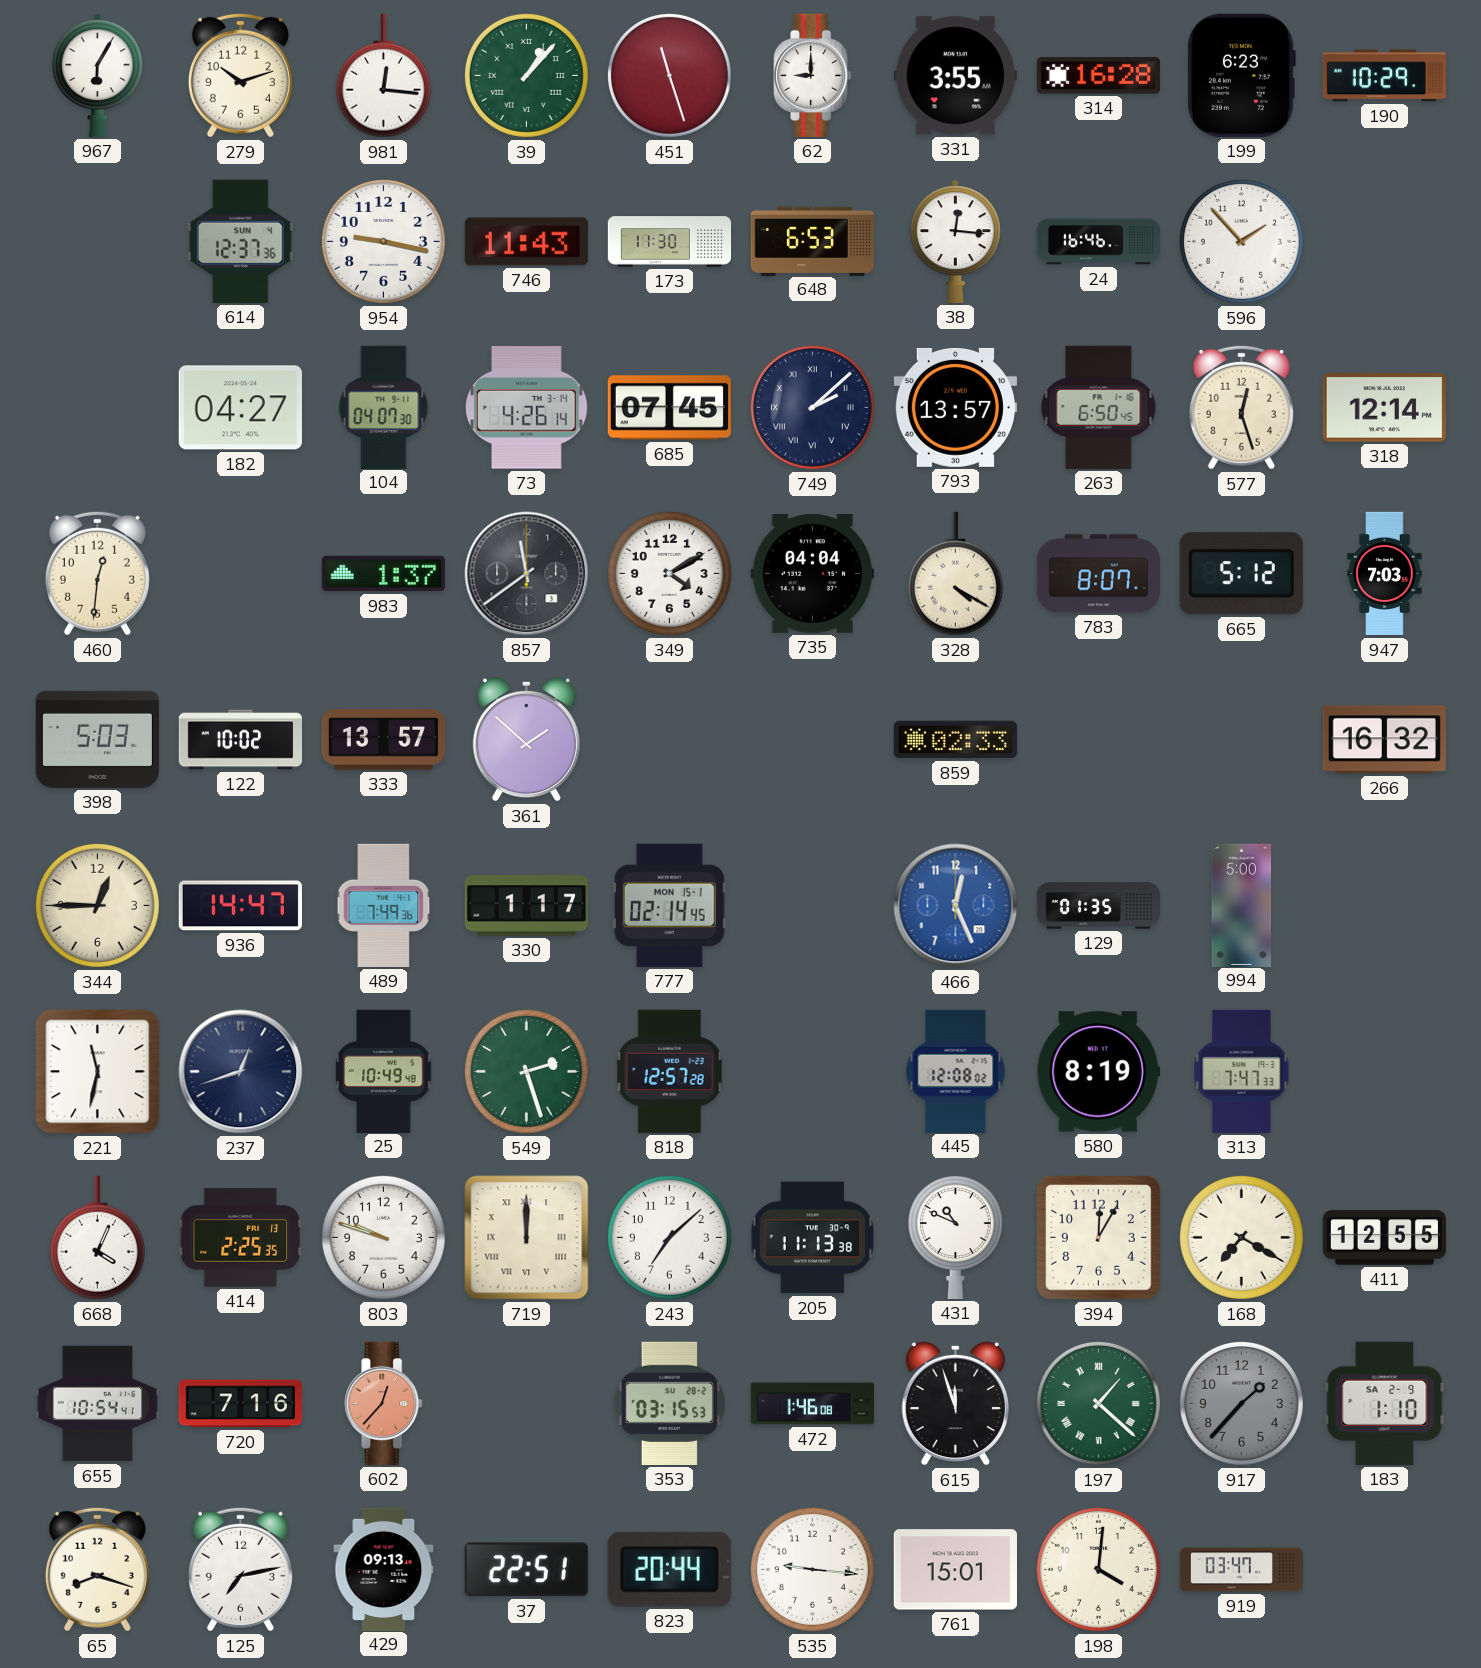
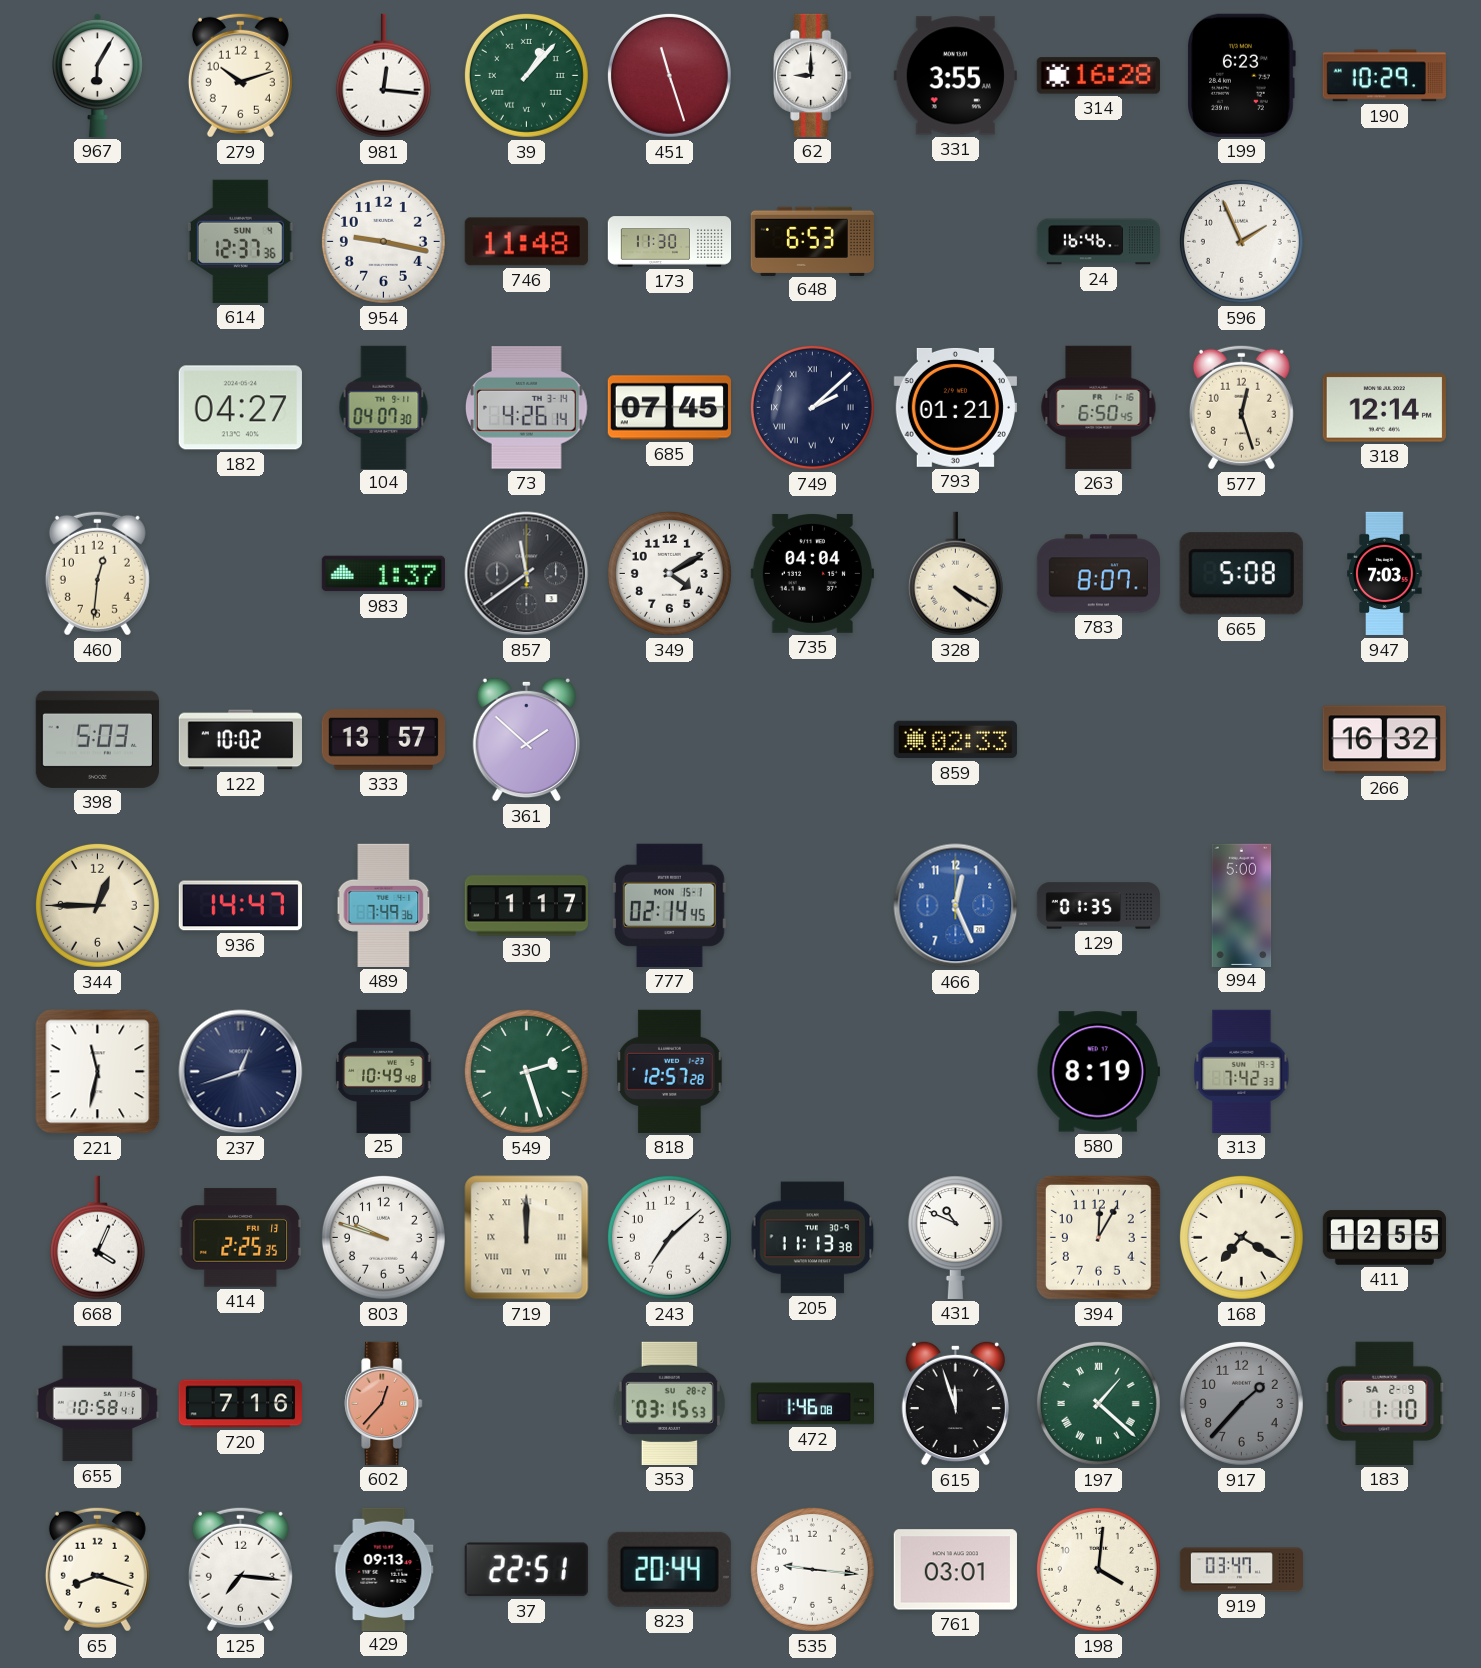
746: 11:43 -> 11:48 (526, 242)
38: 12:16 -> none (956, 241)
596: 1:53 -> 1:56 (1241, 241)
793: 13:57 -> 01:21 (955, 407)
665: 5:12 -> 5:08 (1241, 574)
445: 12:08 -> none (956, 1071)
313: 7:47 -> 7:42 (1242, 1071)
655: 10:54 -> 10:58 (97, 1404)
125: 7:13 -> 7:16 (240, 1569)
761: 15:01 -> 03:01 (955, 1570)
